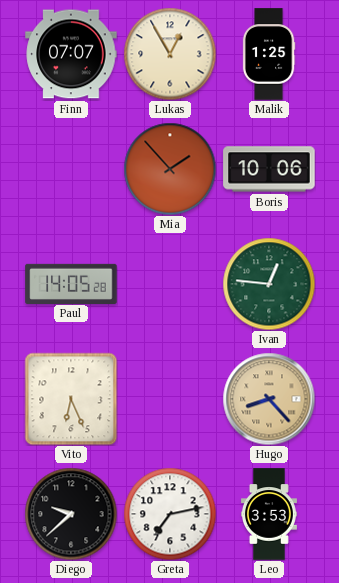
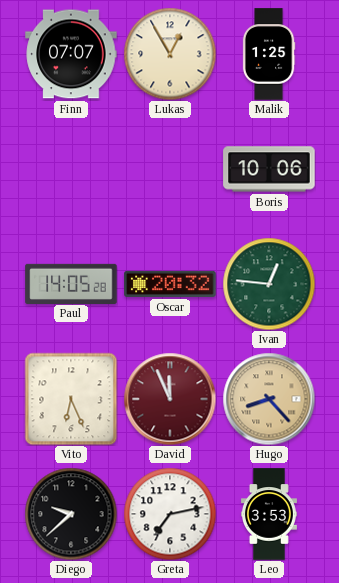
Mia: 1:53 -> none (170, 169)
Oscar: none -> 20:32 (170, 284)
David: none -> 11:56 (170, 399)
